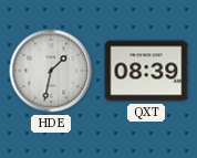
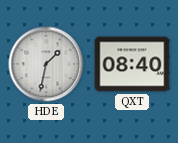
QXT: 08:39 -> 08:40 (132, 64)
